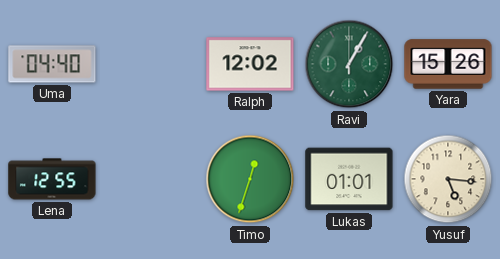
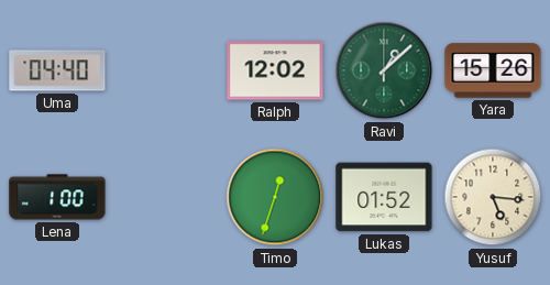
Ravi: 1:05 -> 1:08 (384, 70)
Lena: 12:55 -> 1:00 (57, 197)
Lukas: 01:01 -> 01:52 (384, 197)
